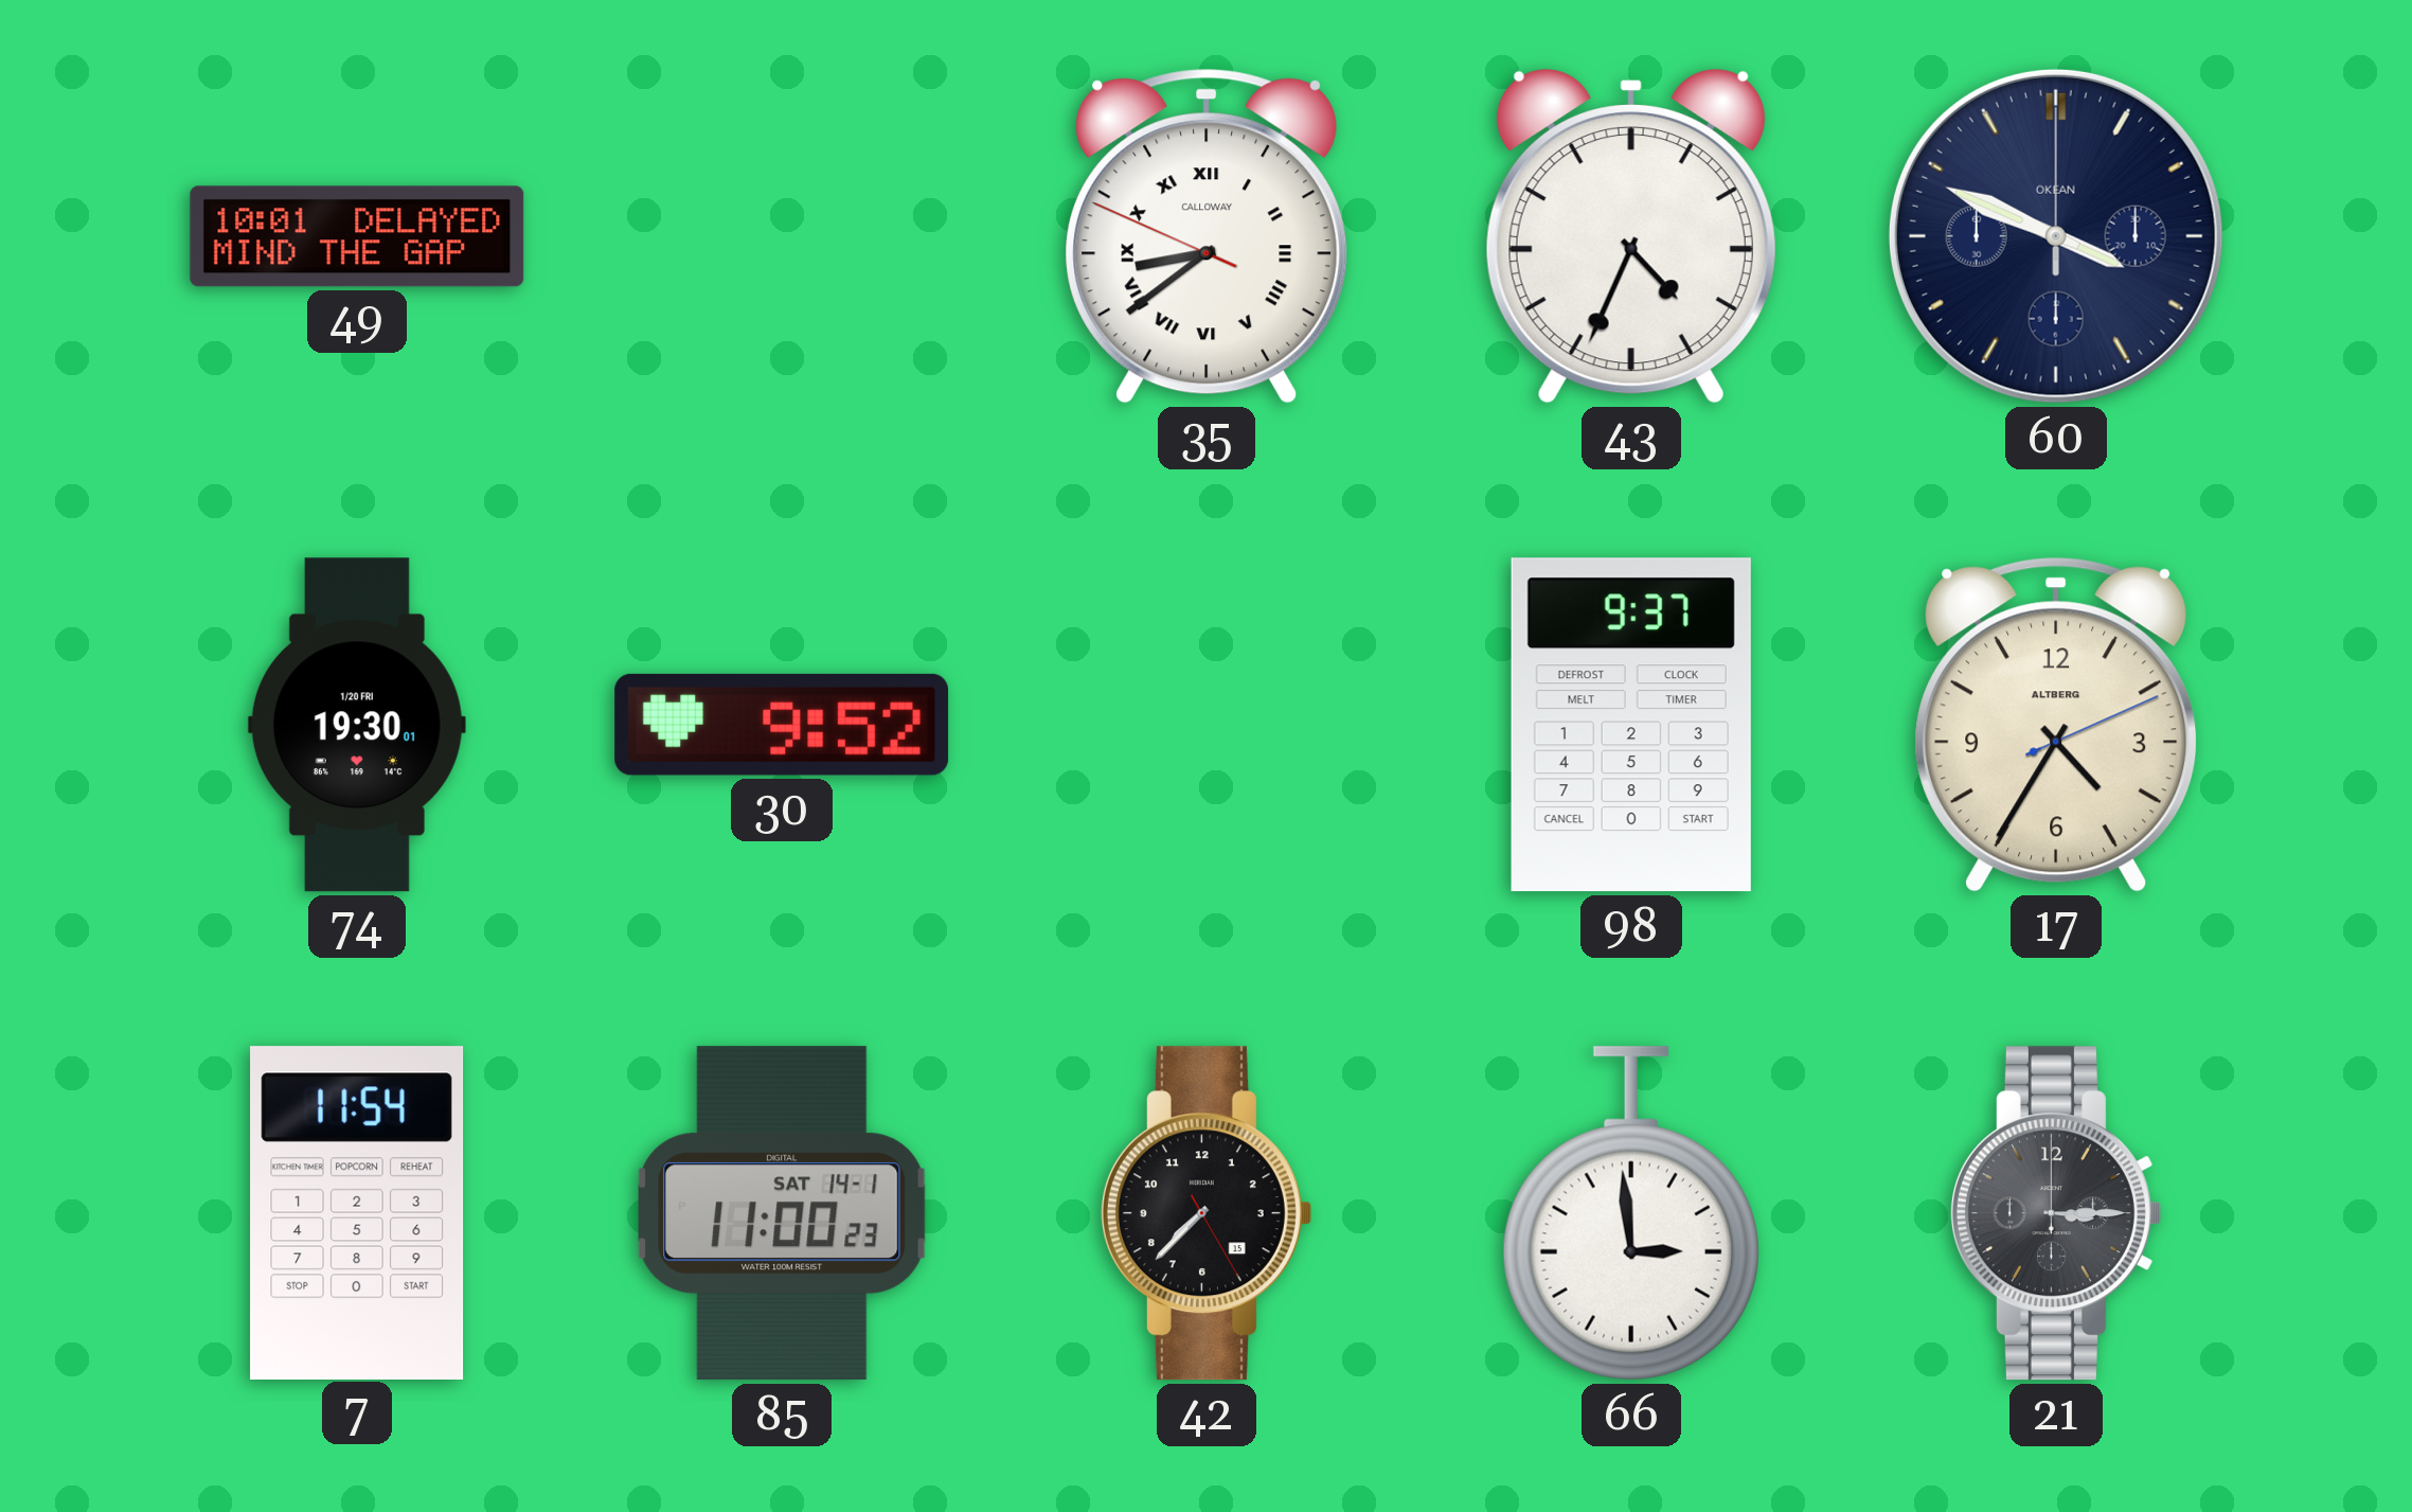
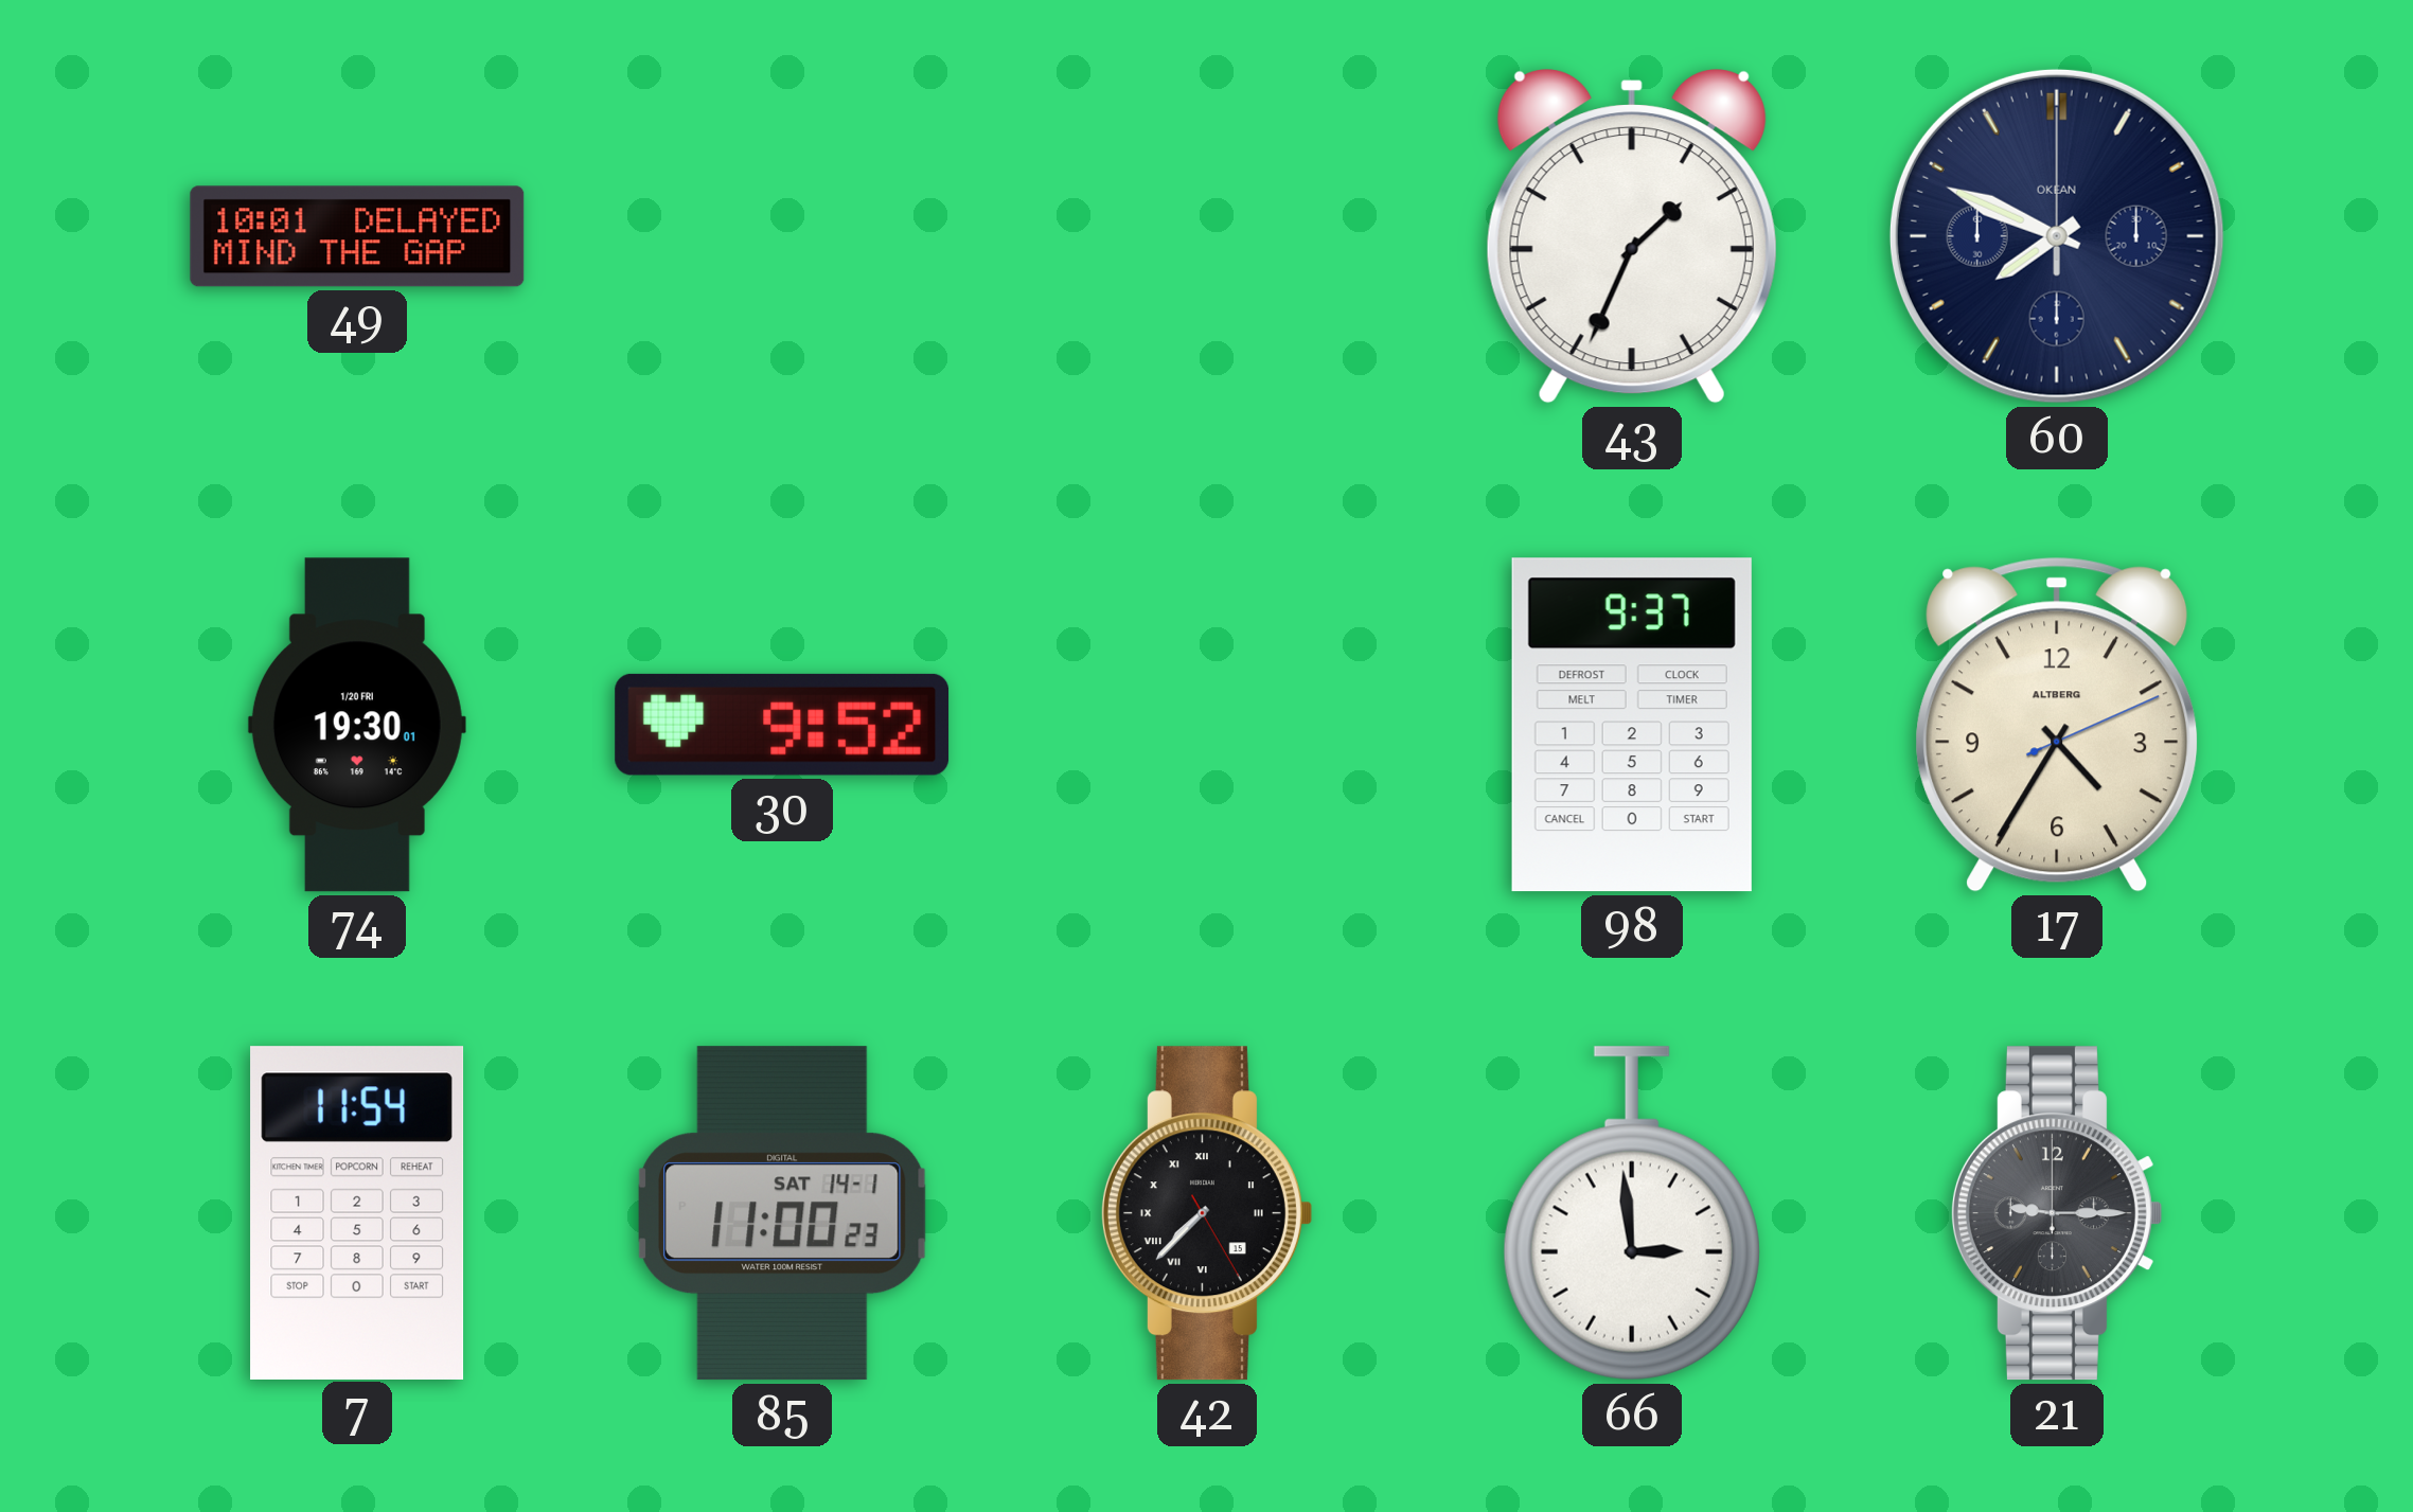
35: 8:38 -> none (1207, 236)
43: 4:34 -> 1:34 (1632, 236)
60: 3:49 -> 7:49 (2057, 236)
42 numerals: Arabic -> Roman (1206, 1213)
21: 3:15 -> 9:15 (2056, 1213)
